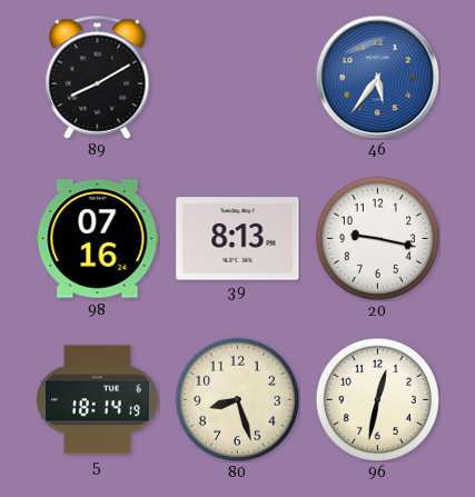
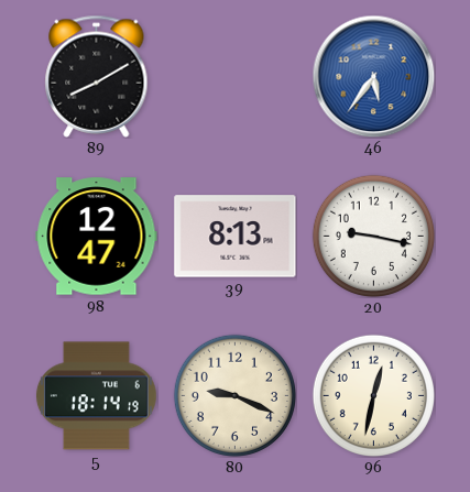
98: 07:16 -> 12:47 (97, 237)
80: 8:27 -> 9:19 (234, 395)
